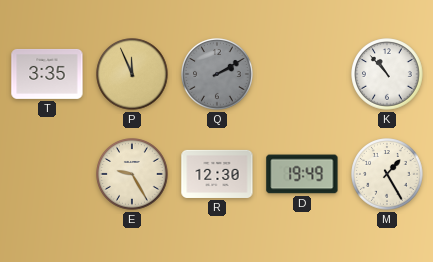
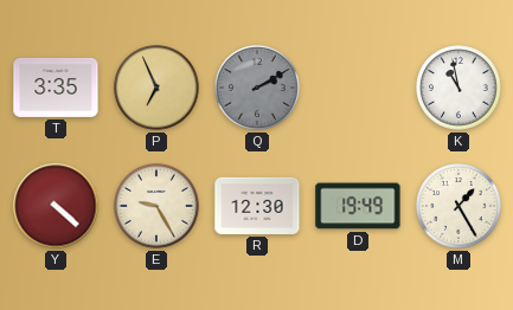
P: 11:56 -> 6:56 (156, 88)
K: 10:53 -> 10:58 (459, 88)
Y: none -> 4:22 (56, 206)
